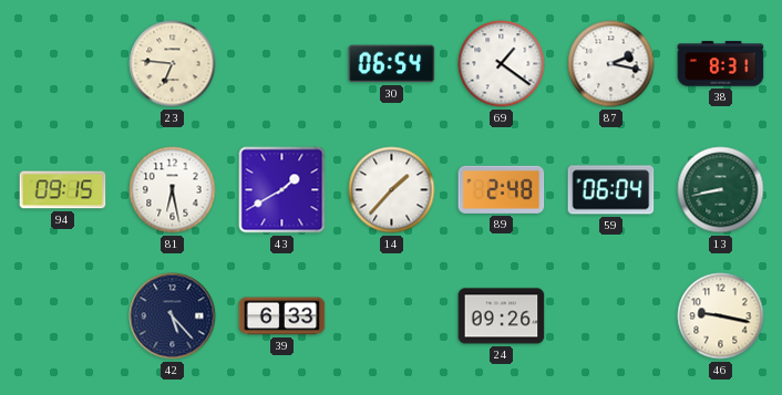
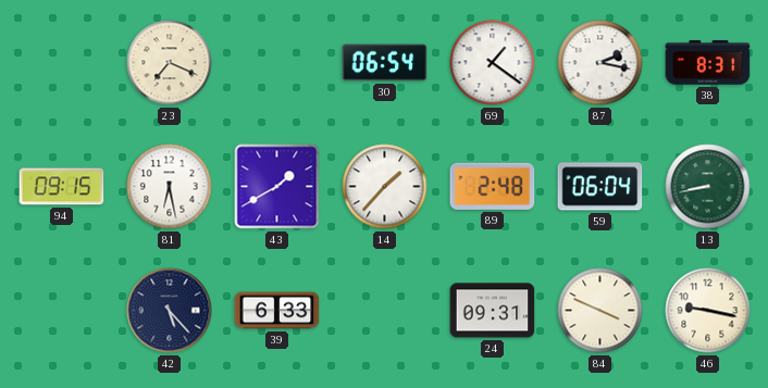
23: 6:46 -> 7:19 (170, 63)
24: 09:26 -> 09:31 (493, 311)
84: none -> 3:49 (600, 311)
